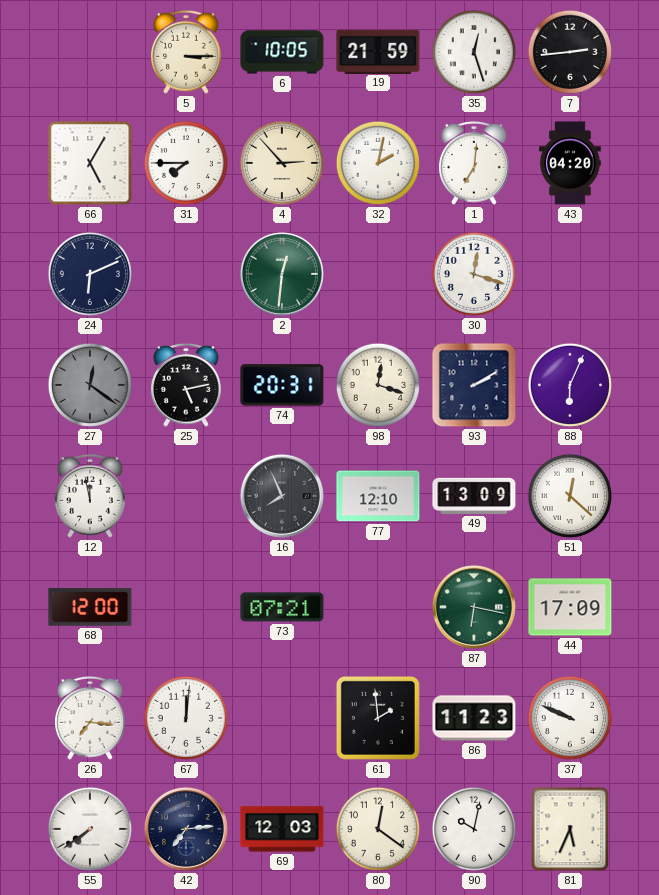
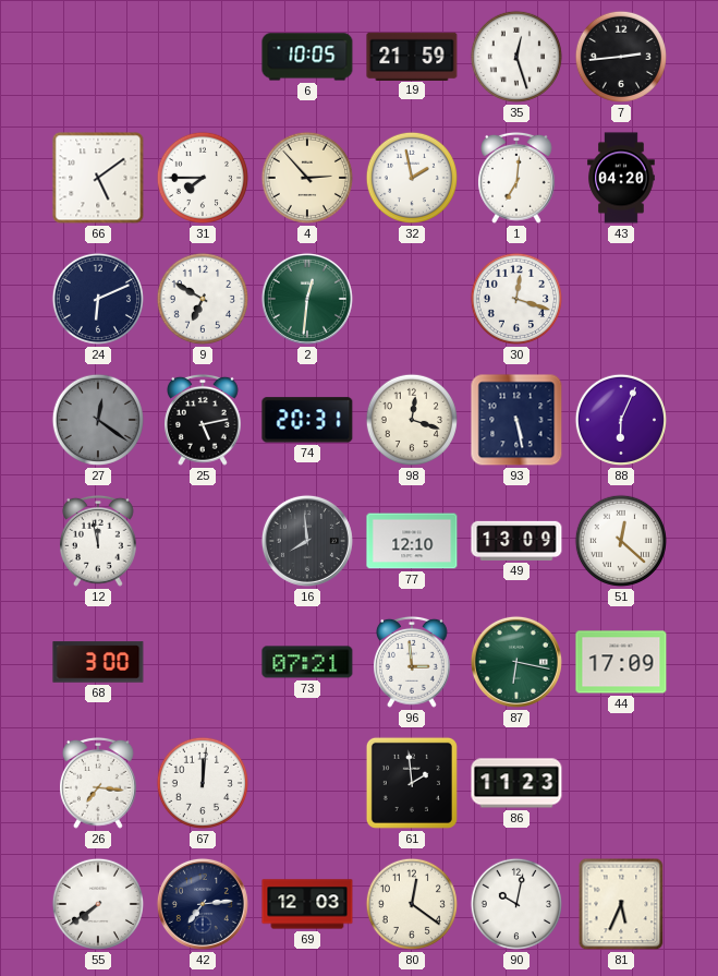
5: 3:15 -> none (187, 52)
66: 5:05 -> 5:09 (98, 178)
32: 2:02 -> 1:58 (412, 178)
9: none -> 6:50 (203, 299)
93: 2:10 -> 5:28 (516, 420)
16: 7:56 -> 7:59 (307, 541)
68: 12:00 -> 3:00 (98, 662)
96: none -> 2:59 (413, 662)
37: 9:49 -> none (570, 718)
